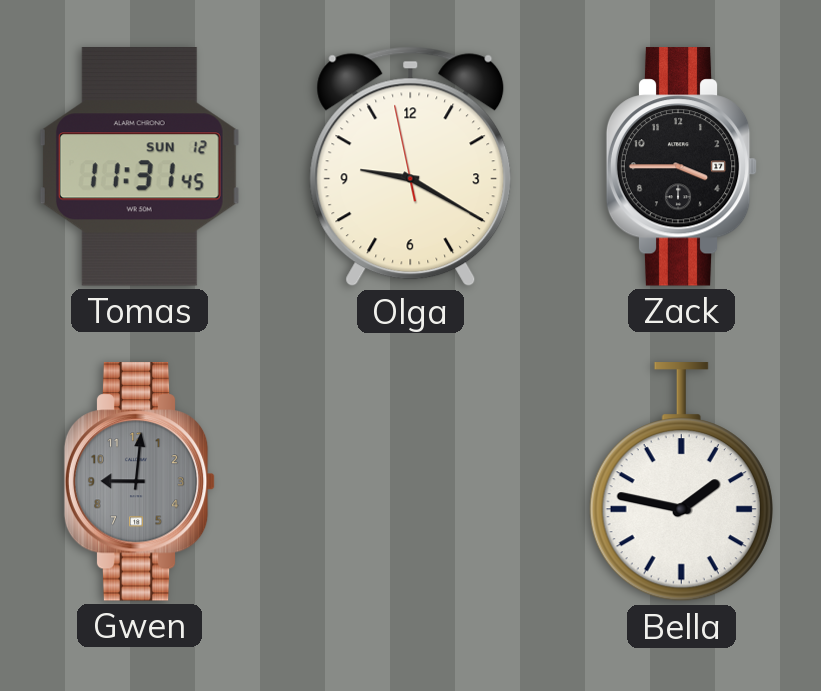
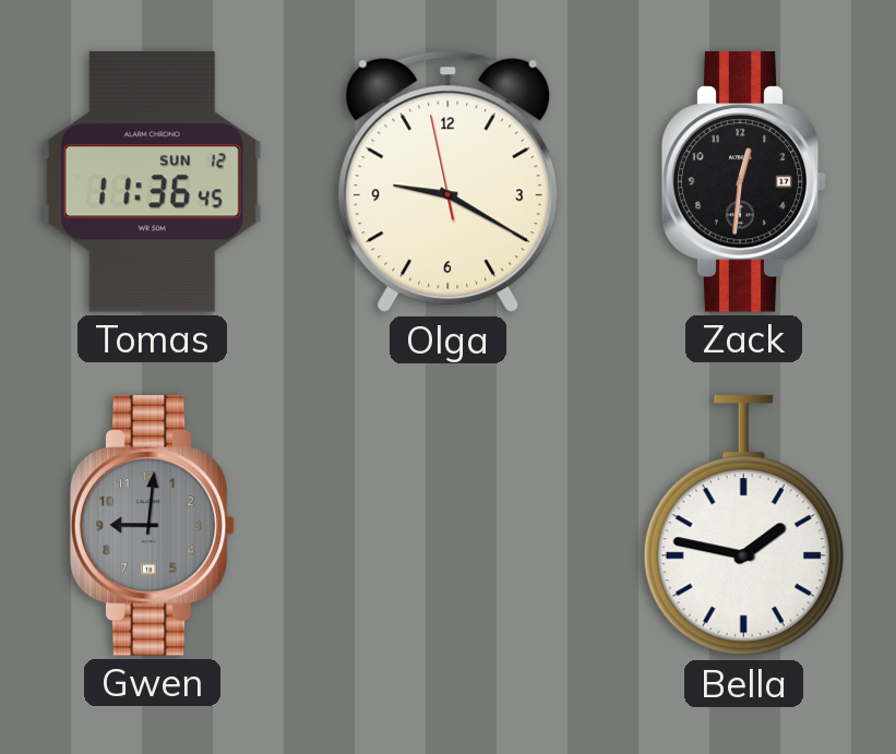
Tomas: 11:31 -> 11:36 (152, 182)
Zack: 3:45 -> 12:31 (744, 182)
